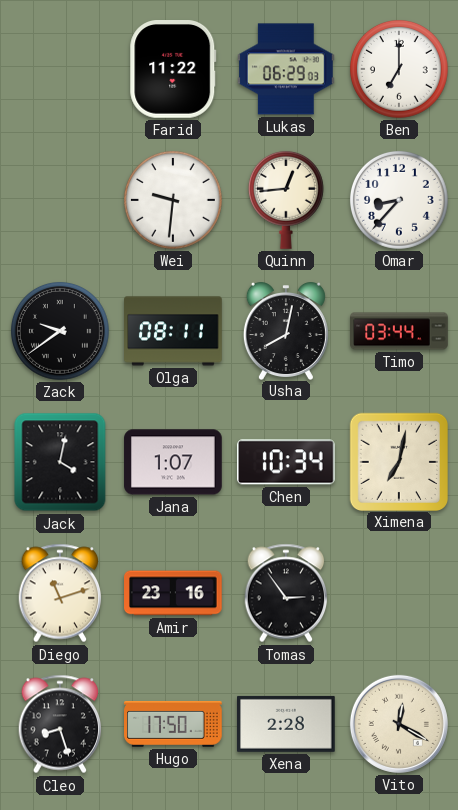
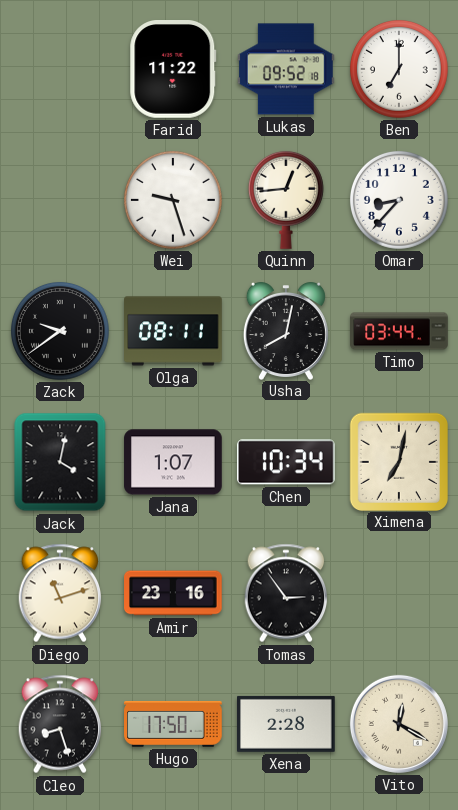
Lukas: 06:29 -> 09:52 (287, 69)
Wei: 9:31 -> 9:27 (173, 200)
